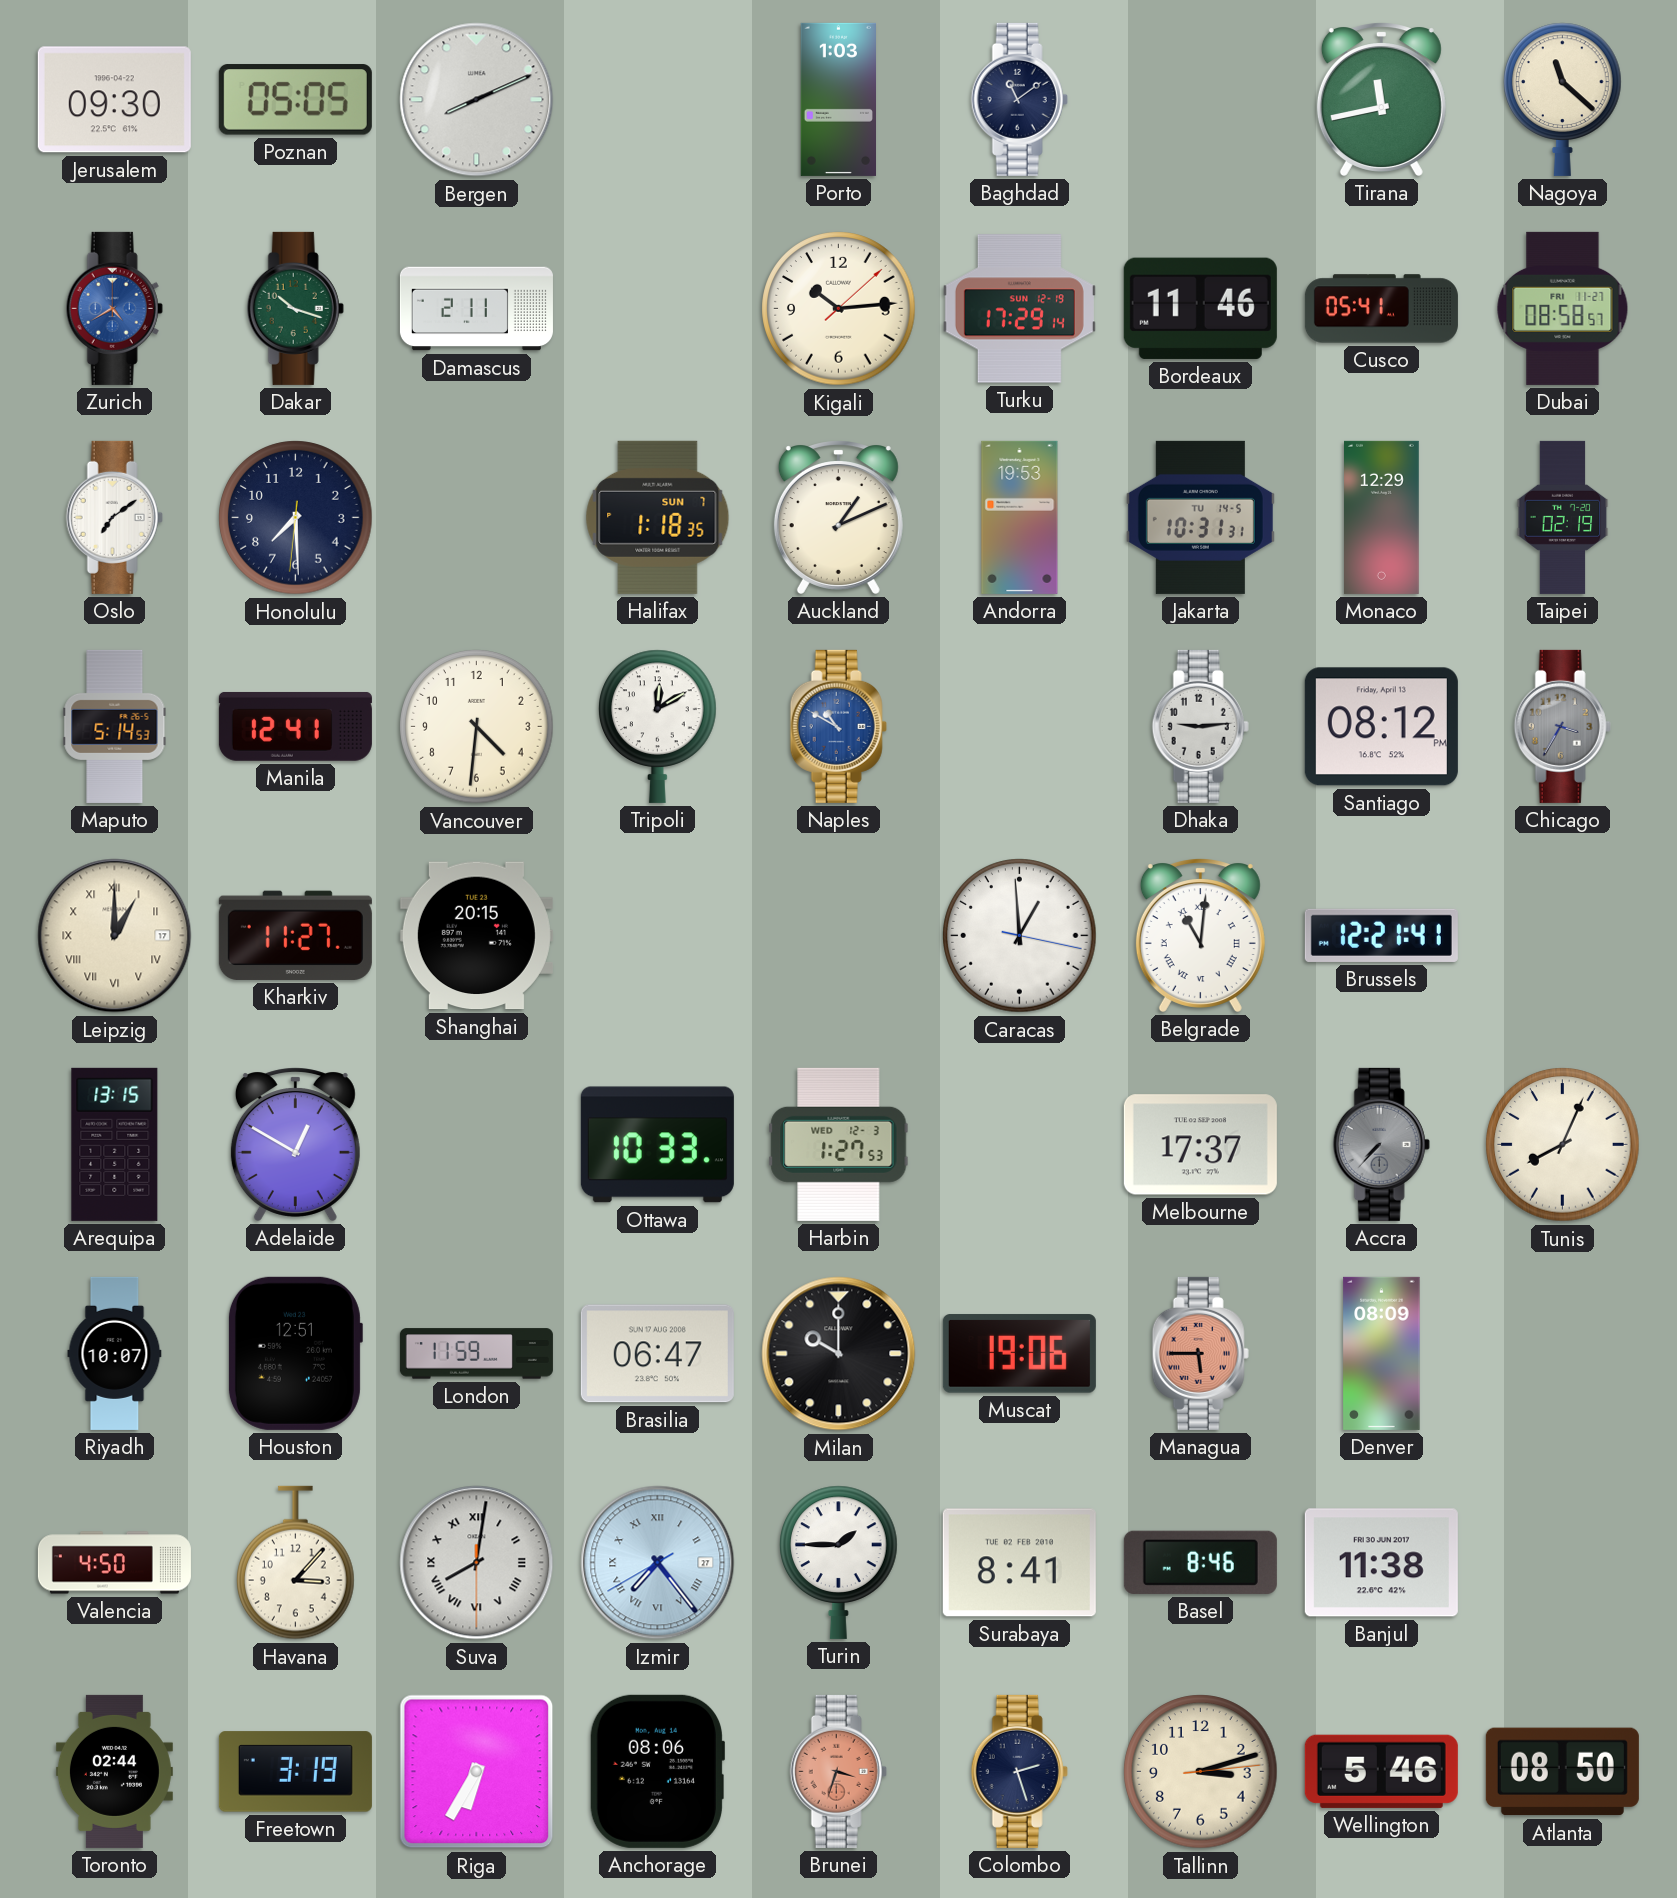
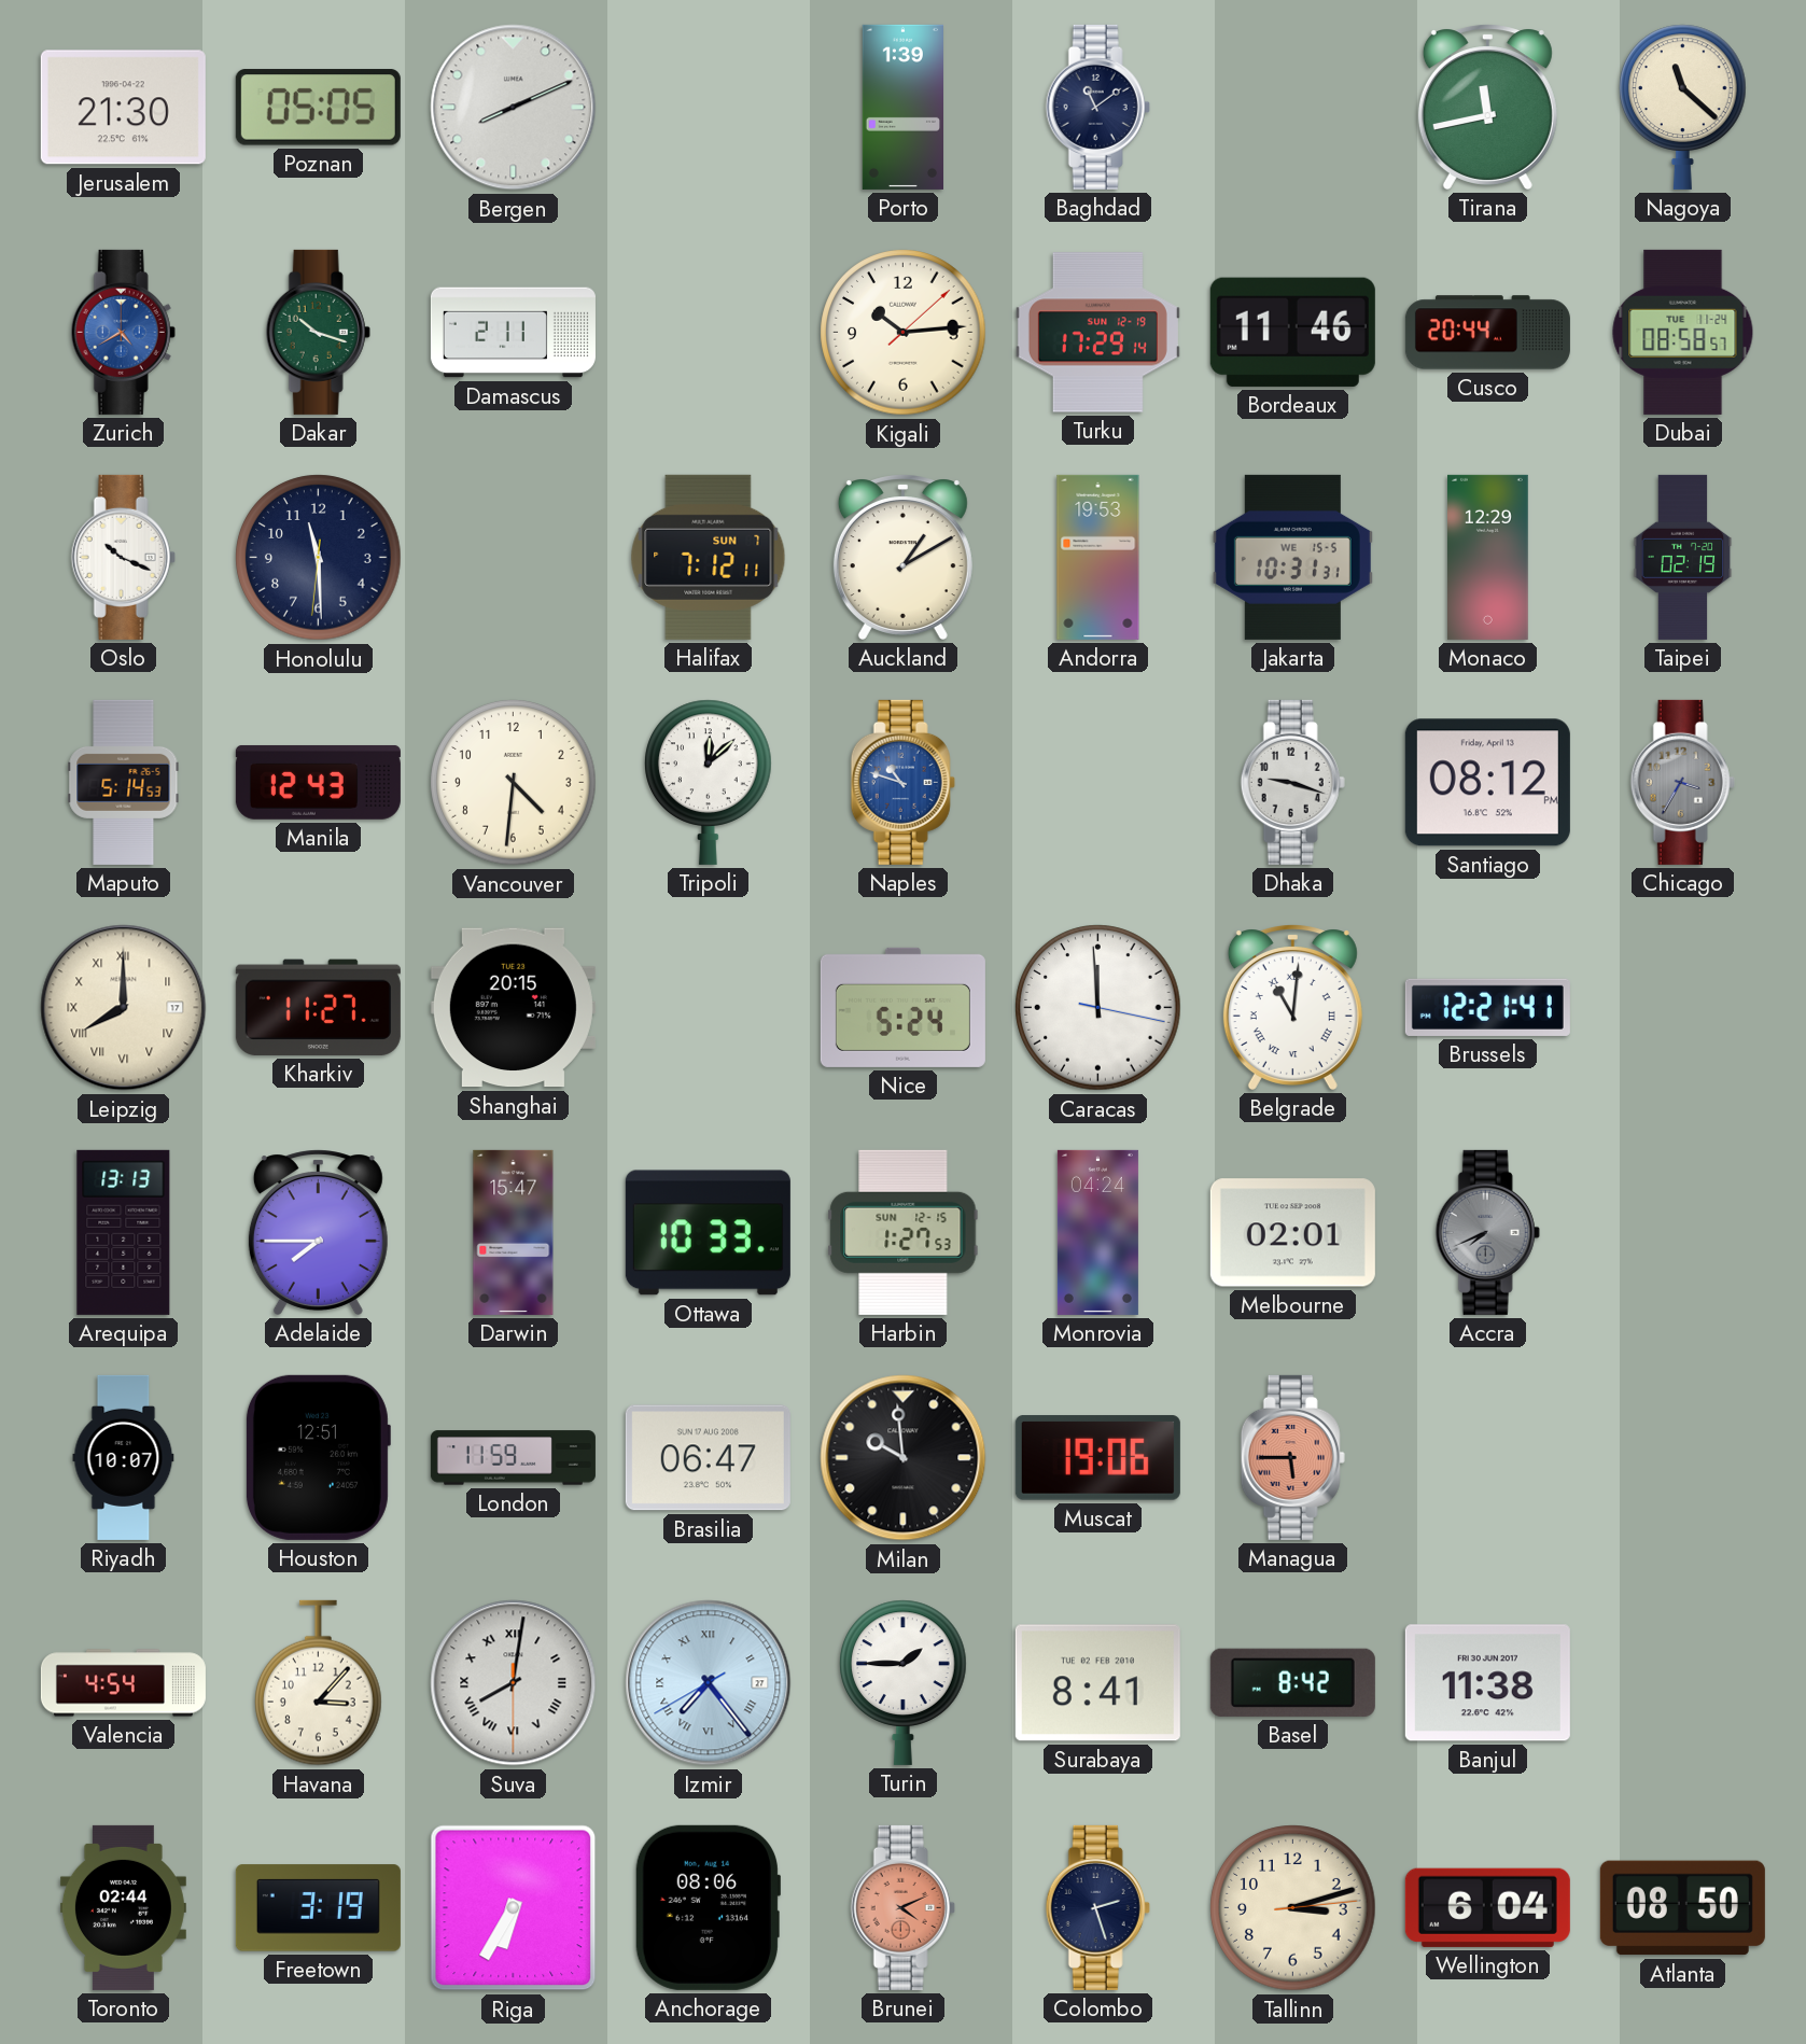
Jerusalem: 09:30 -> 21:30 (123, 108)
Porto: 1:03 -> 1:39 (902, 107)
Cusco: 05:41 -> 20:44 (1487, 333)
Dubai date: FRI 11-27 -> TUE 11-24 (1683, 332)
Oslo: 7:09 -> 10:19 (123, 557)
Honolulu: 7:29 -> 11:29 (319, 558)
Halifax: 1:18 -> 7:12 (709, 557)
Auckland: 1:11 -> 1:10 (902, 557)
Jakarta date: TU 14-5 -> WE 15-5 (1292, 557)
Manila: 12:41 -> 12:43 (318, 782)
Tripoli: 12:10 -> 12:08 (709, 782)
Naples: 10:50 -> 10:48 (902, 782)
Dhaka: 9:14 -> 9:18 (1292, 782)
Leipzig: 1:00 -> 8:00 (124, 1008)
Nice: none -> 5:24 (902, 1007)
Caracas: 12:59 -> 11:59 (1098, 1008)
Arequipa: 13:15 -> 13:13 (124, 1232)
Adelaide: 12:50 -> 7:45 (318, 1232)
Darwin: none -> 15:47 (514, 1232)
Harbin date: WED 12-3 -> SUN 12-15 (904, 1232)
Monrovia: none -> 04:24 (1097, 1232)
Melbourne: 17:37 -> 02:01 (1292, 1233)
Accra: 7:37 -> 7:41 (1487, 1232)
Tunis: 8:04 -> none (1563, 1145)
Milan: 10:00 -> 9:59 (904, 1458)
Denver: 08:09 -> none (1382, 1353)
Valencia: 4:50 -> 4:54 (123, 1683)
Basel: 8:46 -> 8:42 (1292, 1682)
Brunei: 3:33 -> 4:11 (902, 1907)
Wellington: 5:46 -> 6:04 (1487, 1907)
